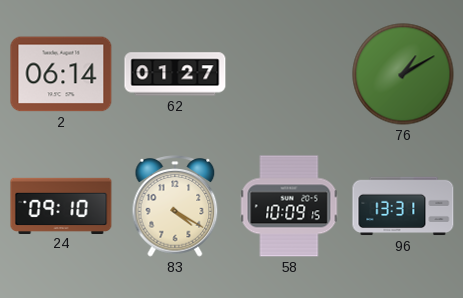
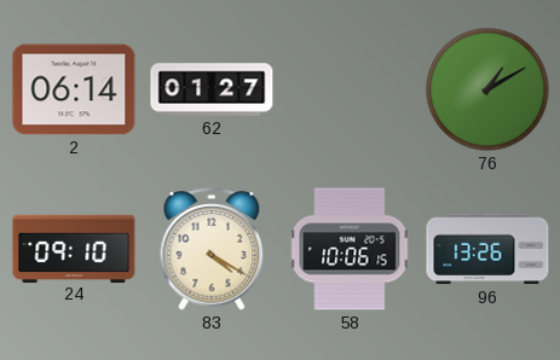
58: 10:09 -> 10:06 (350, 249)
96: 13:31 -> 13:26 (487, 249)
